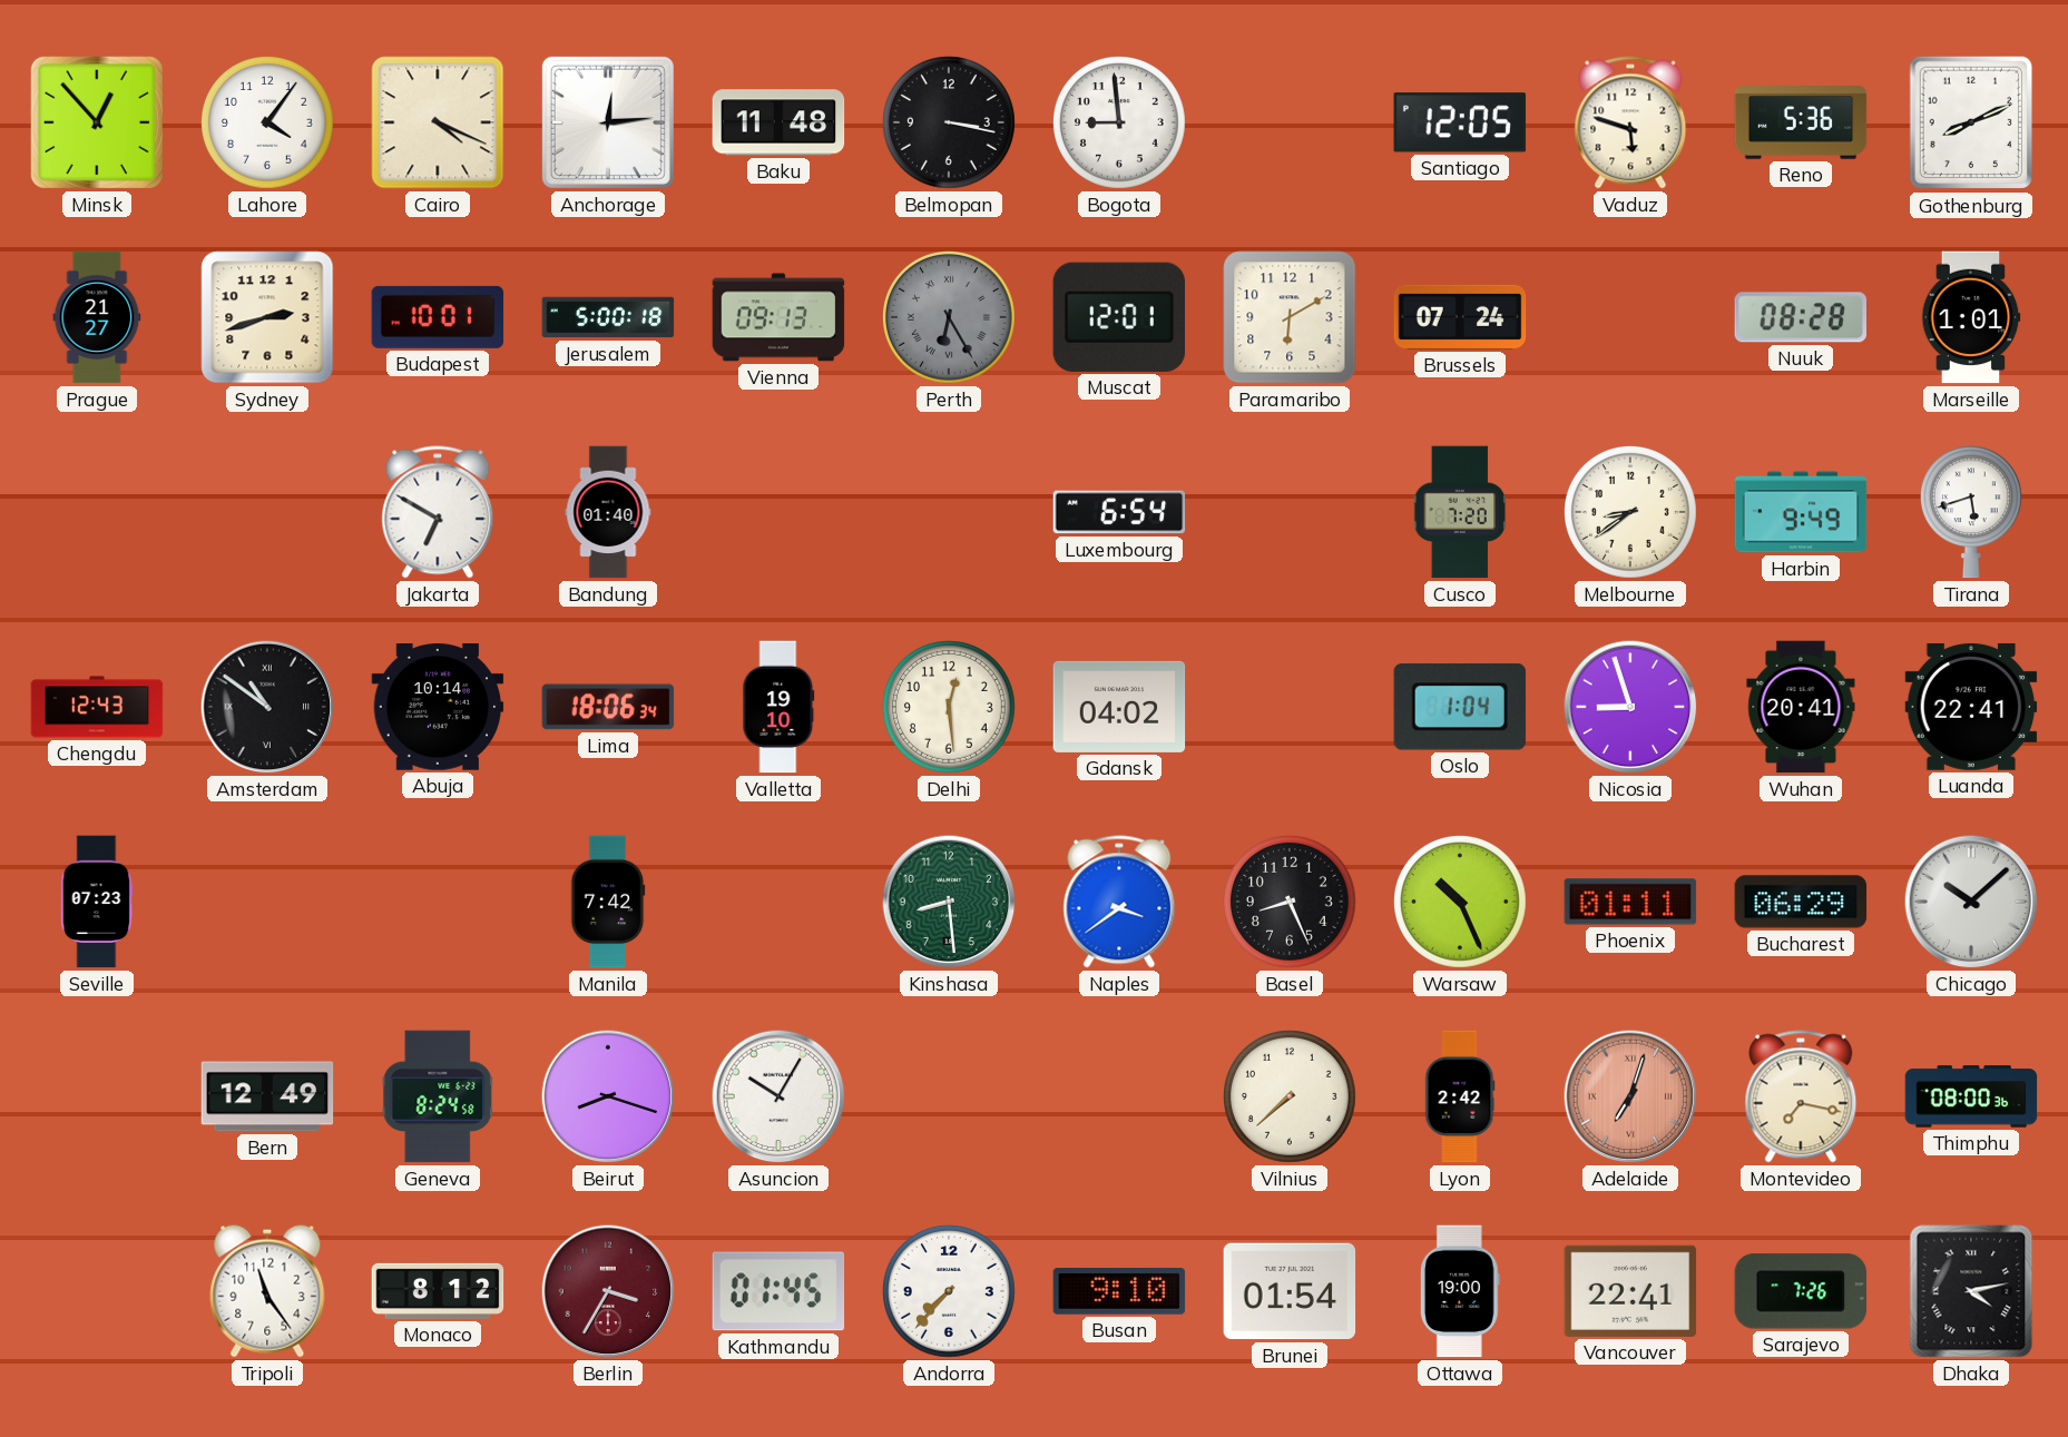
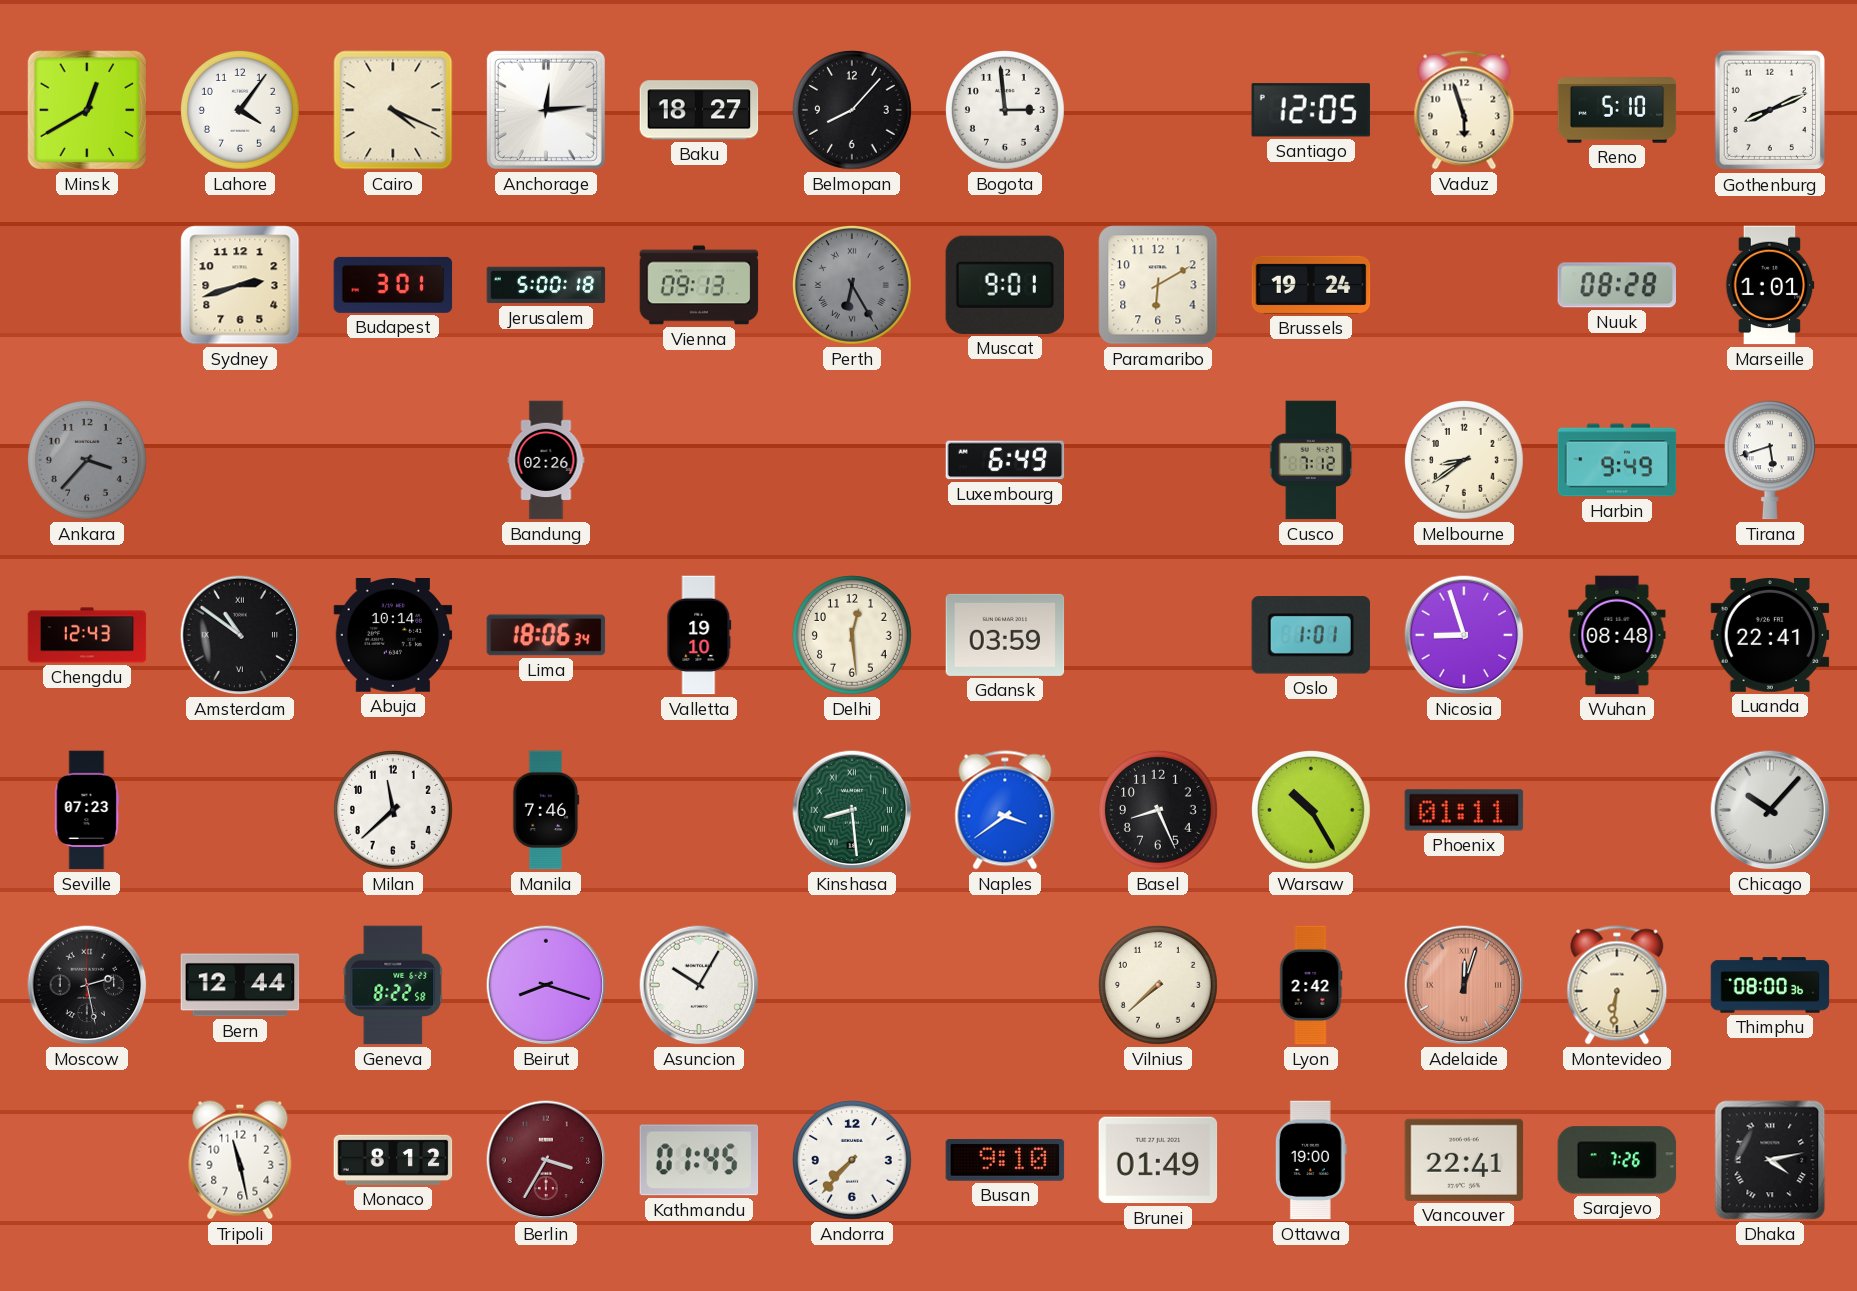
Minsk: 12:53 -> 12:40 (87, 110)
Baku: 11:48 -> 18:27 (699, 110)
Belmopan: 3:17 -> 8:07 (853, 111)
Bogota: 8:59 -> 2:59 (1006, 111)
Vaduz: 5:48 -> 5:57 (1464, 110)
Reno: 5:36 -> 5:10 (1617, 110)
Prague: 21:27 -> none (97, 317)
Budapest: 10:01 -> 3:01 (393, 285)
Muscat: 12:01 -> 9:01 (1004, 285)
Brussels: 07:24 -> 19:24 (1311, 285)
Ankara: none -> 3:37 (88, 461)
Jakarta: 6:50 -> none (438, 512)
Bandung: 01:40 -> 02:26 (546, 460)
Luxembourg: 6:54 -> 6:49 (1005, 460)
Cusco: 7:20 -> 7:12 (1311, 460)
Gdansk: 04:02 -> 03:59 (1005, 635)
Oslo: 1:04 -> 1:01 (1311, 635)
Wuhan: 20:41 -> 08:48 (1617, 635)
Milan: none -> 11:38 (394, 811)
Manila: 7:42 -> 7:46 (546, 810)
Kinshasa numerals: Arabic -> Roman (852, 810)
Warsaw: 10:26 -> 10:25 (1312, 811)
Bucharest: 06:29 -> none (1801, 902)
Chicago: 10:08 -> 10:07 (1770, 810)
Moscow: none -> 2:28 (87, 985)
Bern: 12:49 -> 12:44 (240, 985)
Geneva: 8:24 -> 8:22 (393, 985)
Adelaide: 7:03 -> 12:03 (1464, 985)
Montevideo: 7:17 -> 6:31 (1617, 985)
Tripoli: 11:24 -> 11:28 (240, 1160)
Brunei: 01:54 -> 01:49 (1158, 1160)
